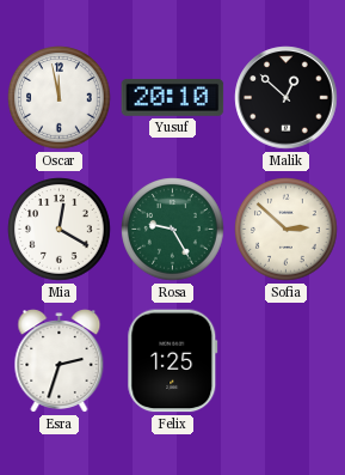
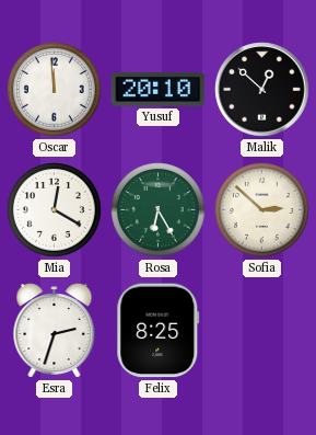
Oscar: 11:58 -> 11:59 (55, 90)
Rosa: 9:25 -> 6:25 (159, 210)
Felix: 1:25 -> 8:25 (159, 331)
